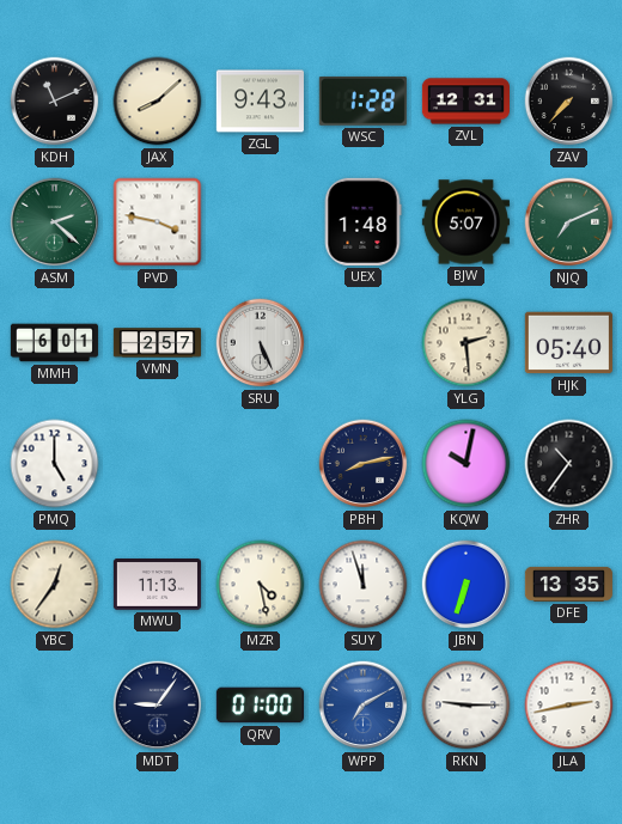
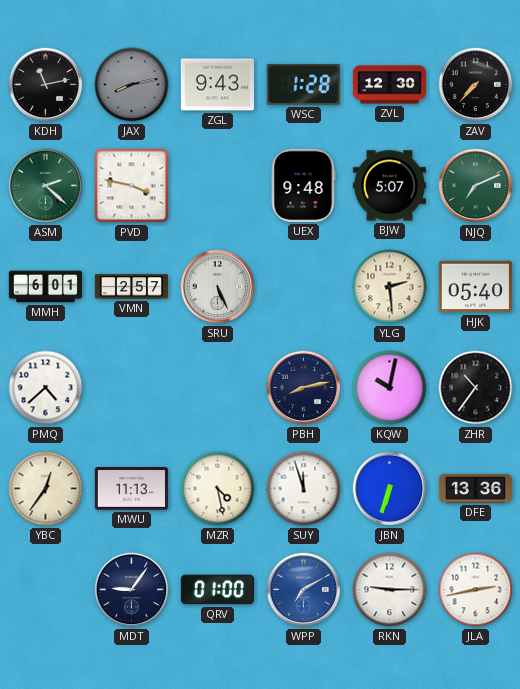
KDH: 11:11 -> 11:13 (46, 85)
JAX: 8:08 -> 8:13 (132, 85)
JAX dial: cream -> grey (132, 85)
ZVL: 12:31 -> 12:30 (389, 85)
UEX: 1:48 -> 9:48 (303, 185)
PMQ: 5:00 -> 4:38 (46, 388)
DFE: 13:35 -> 13:36 (475, 488)
